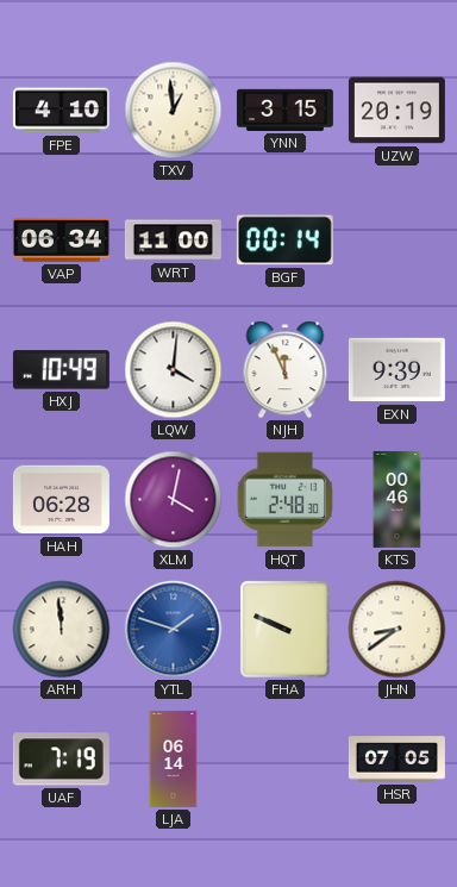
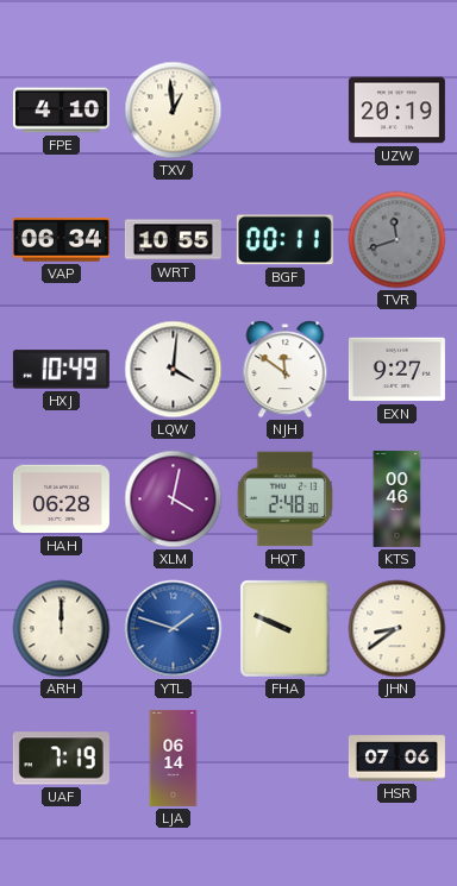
YNN: 3:15 -> none (284, 110)
WRT: 11:00 -> 10:55 (173, 240)
BGF: 00:14 -> 00:11 (284, 240)
TVR: none -> 11:42 (397, 240)
NJH: 11:56 -> 11:51 (286, 370)
EXN: 9:39 -> 9:27 (396, 370)
ARH: 11:59 -> 12:00 (62, 629)
HSR: 07:05 -> 07:06 (396, 759)
